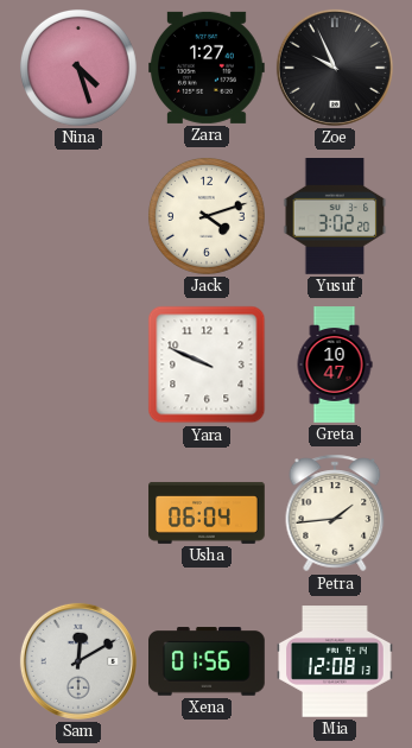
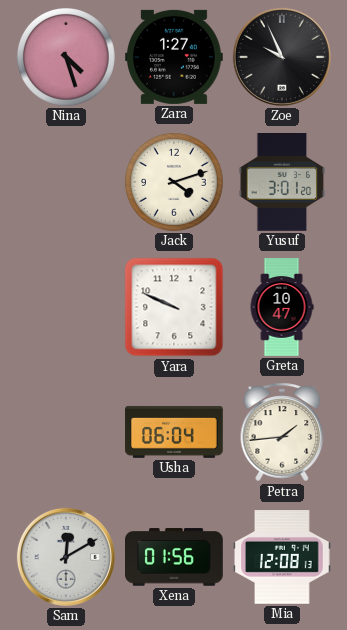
Yusuf: 3:02 -> 3:01 (282, 183)
